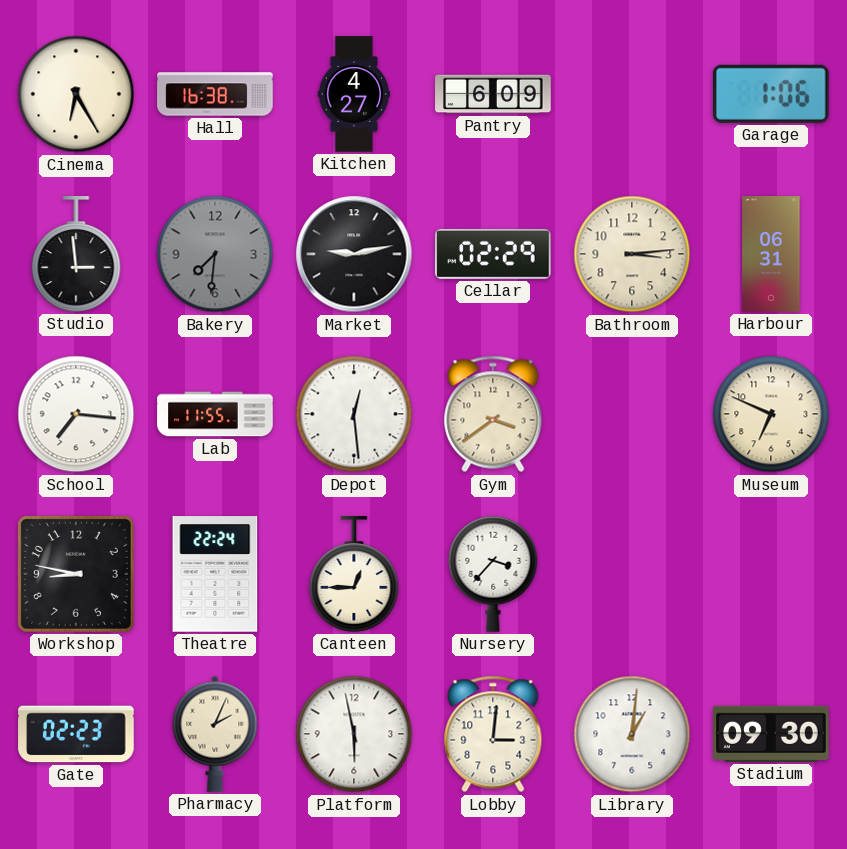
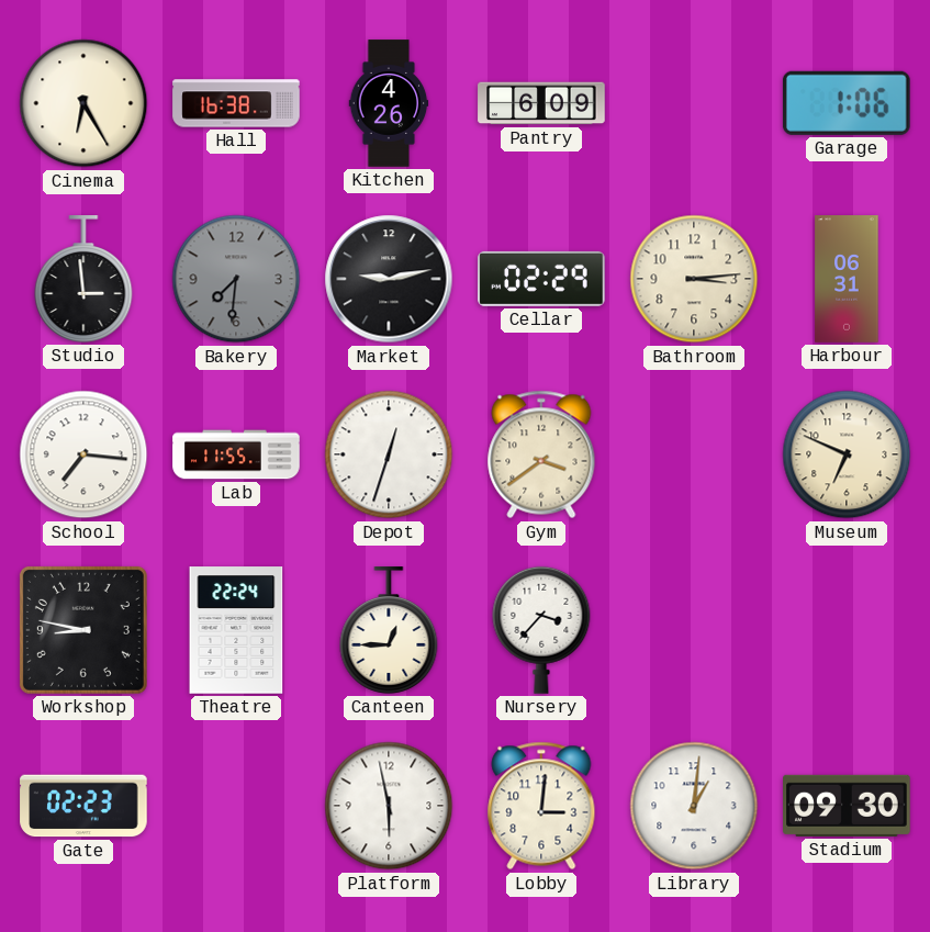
Kitchen: 4:27 -> 4:26 (389, 103)
Depot: 12:29 -> 12:33 (389, 454)
Pharmacy: 2:04 -> none (215, 734)
